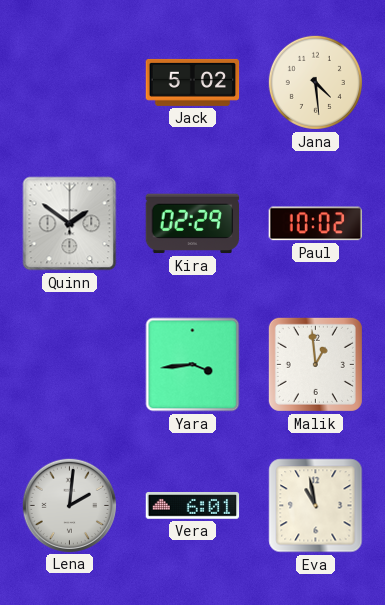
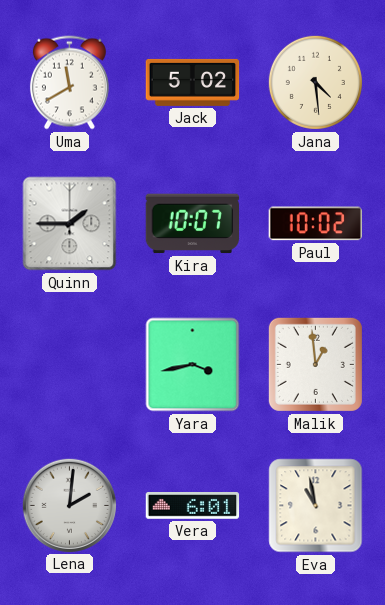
Uma: none -> 11:40 (69, 83)
Quinn: 1:51 -> 1:45 (70, 224)
Kira: 02:29 -> 10:07 (192, 224)
Yara: 3:44 -> 3:43 (193, 365)
